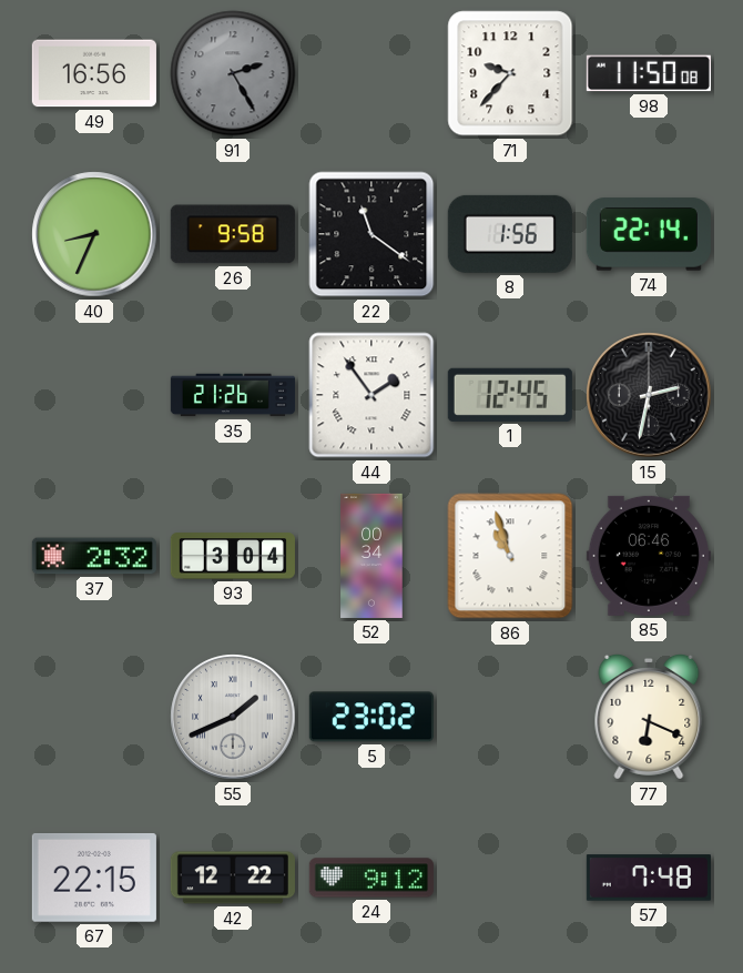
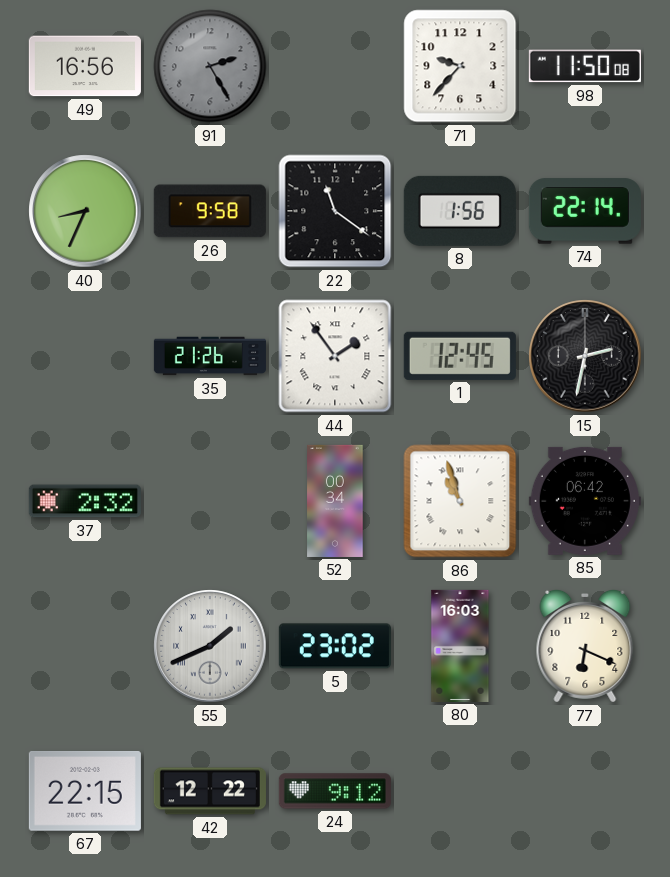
93: 3:04 -> none (233, 556)
85: 06:46 -> 06:42 (585, 501)
80: none -> 16:03 (460, 646)
57: 7:48 -> none (649, 878)
